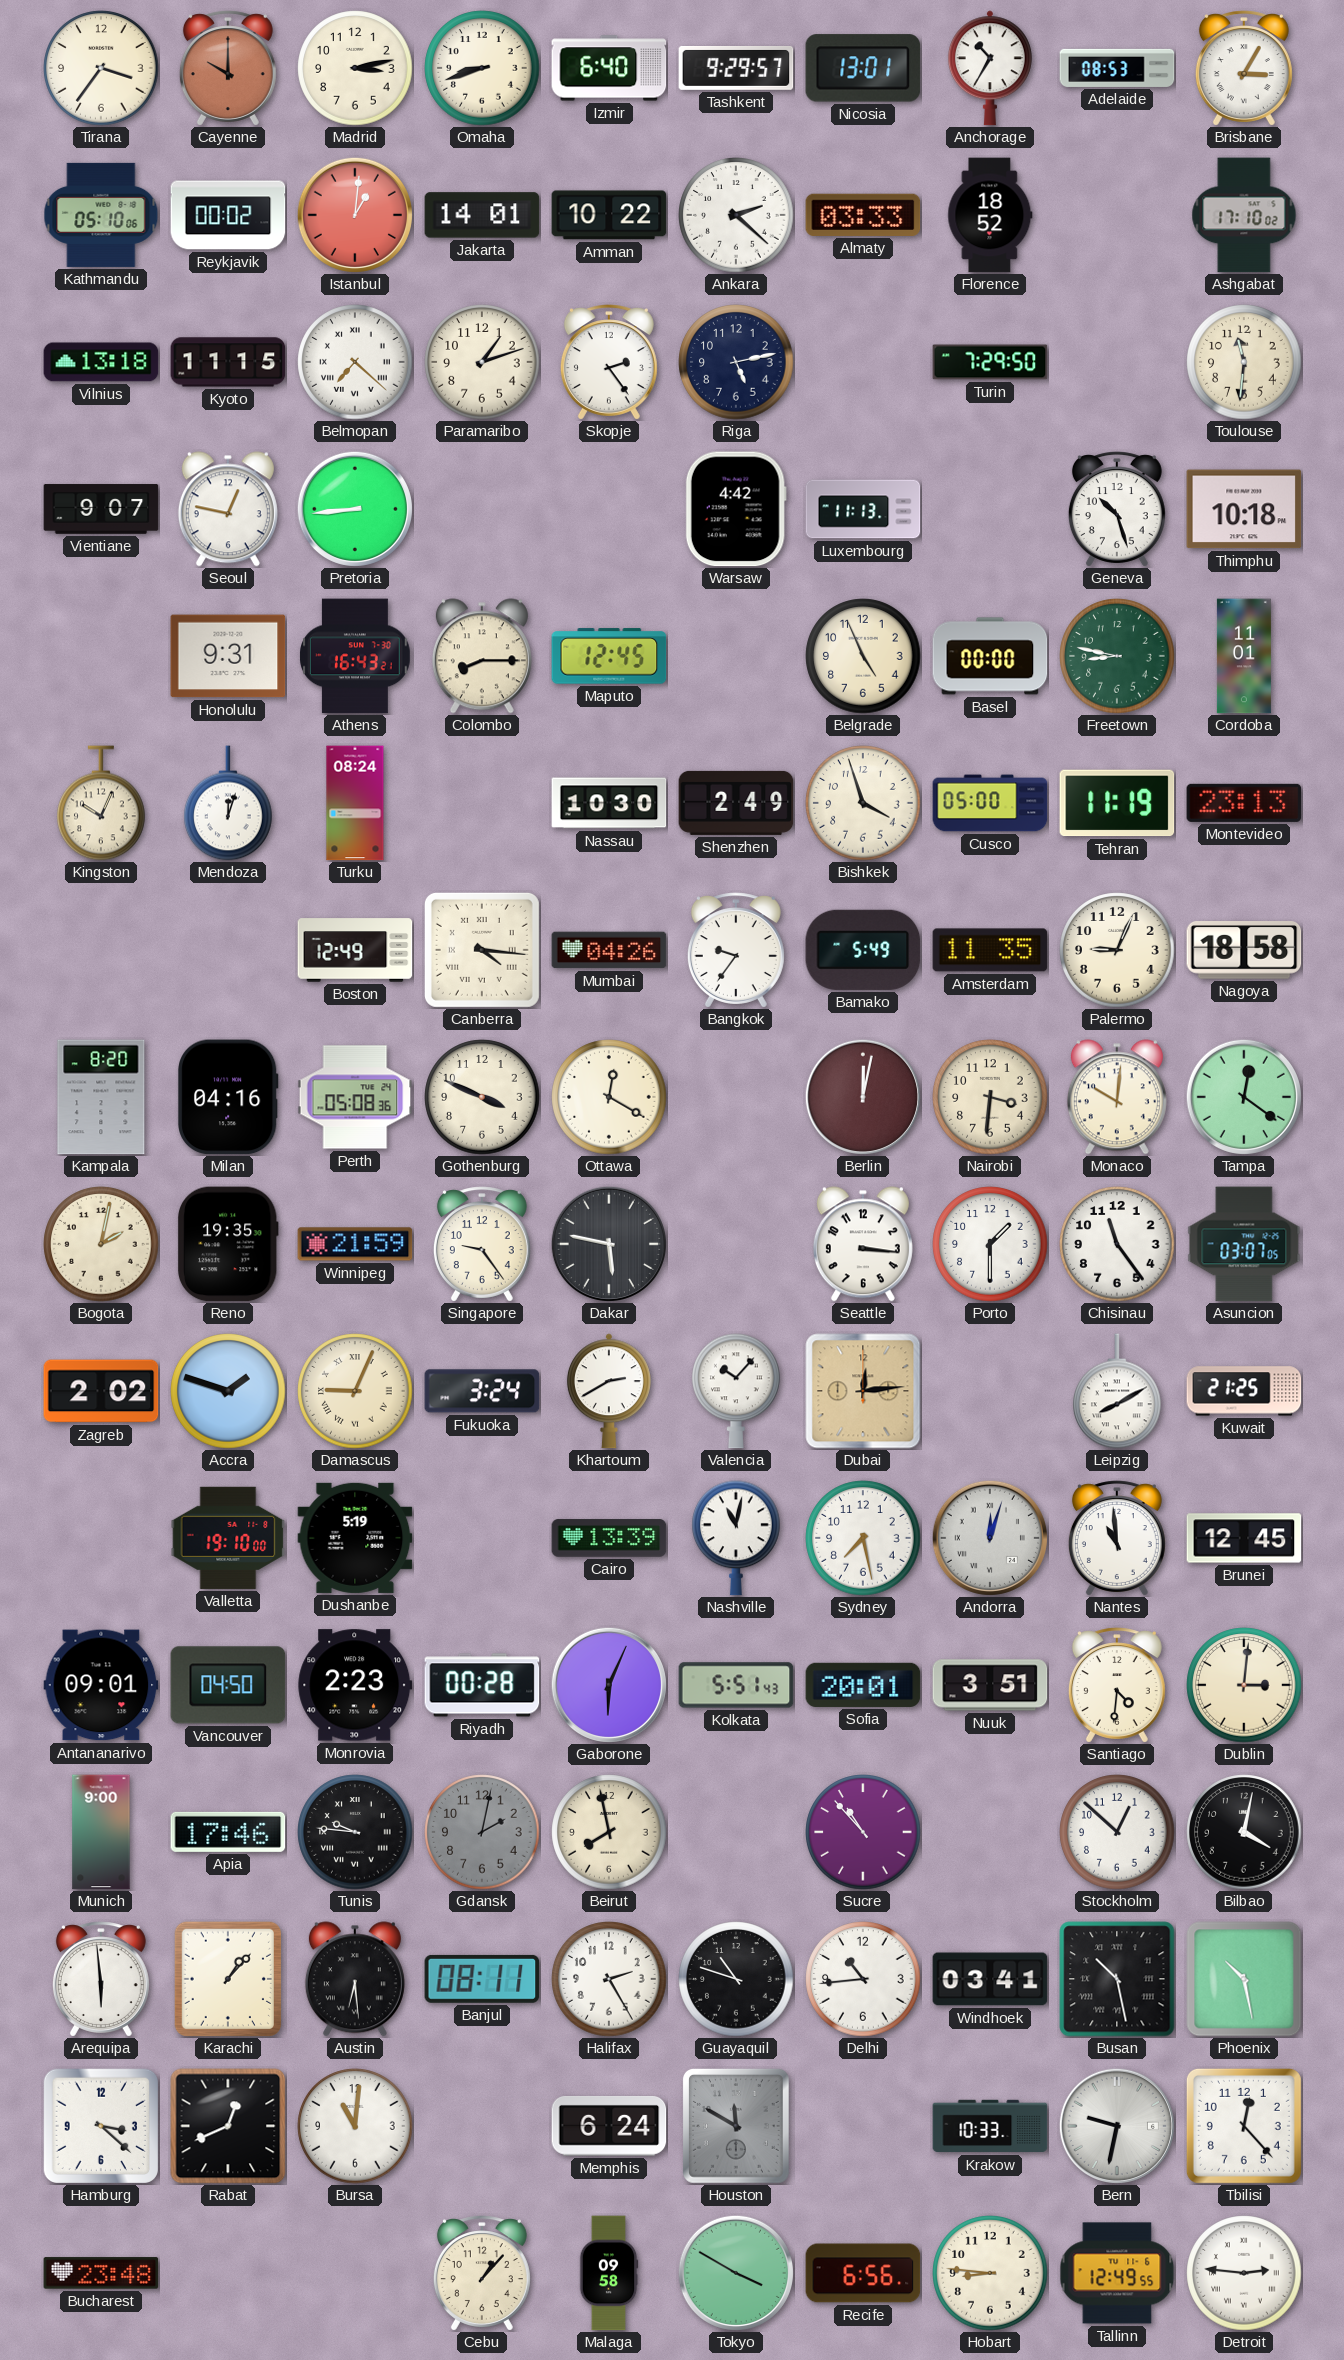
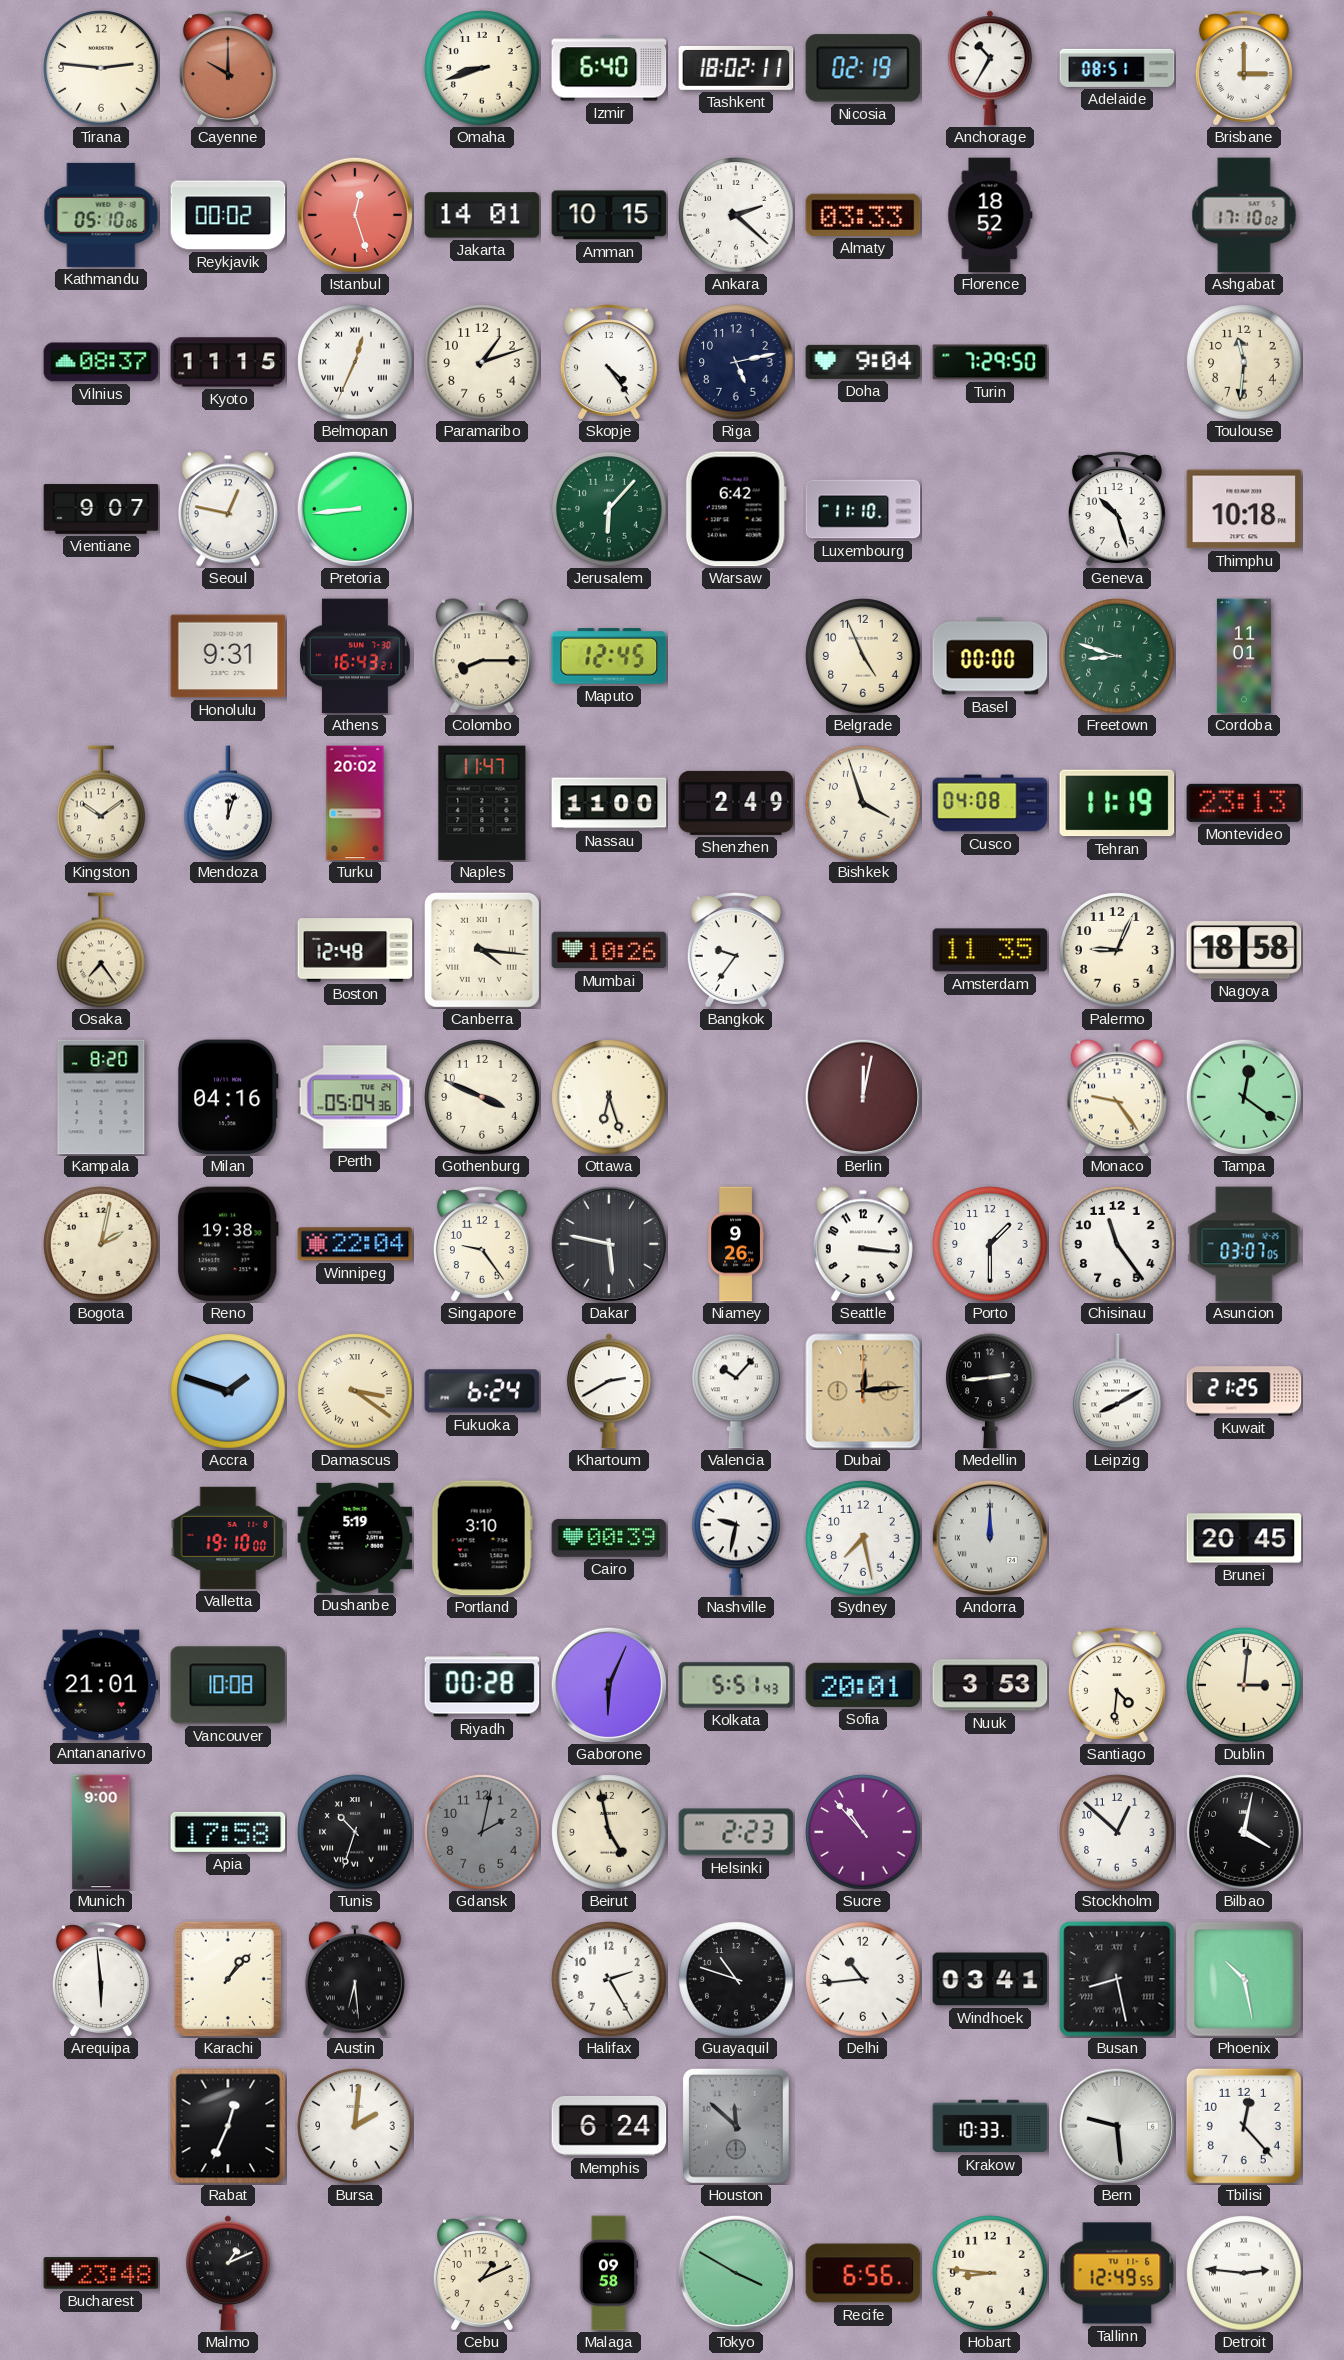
Tirana: 3:36 -> 2:46 (101, 68)
Madrid: 3:13 -> none (355, 68)
Tashkent: 9:29 -> 18:02 (736, 68)
Nicosia: 13:01 -> 02:19 (863, 68)
Adelaide: 08:53 -> 08:51 (1117, 68)
Brisbane: 3:05 -> 3:00 (1244, 68)
Istanbul: 1:01 -> 12:27 (355, 215)
Amman: 10:22 -> 10:15 (609, 215)
Vilnius: 13:18 -> 08:37 (101, 362)
Belmopan: 7:22 -> 12:34 (355, 362)
Skopje: 2:24 -> 4:24 (609, 362)
Doha: none -> 9:04 (863, 362)
Jerusalem: none -> 6:07 (609, 509)
Warsaw: 4:42 -> 6:42 (736, 509)
Luxembourg: 11:13 -> 11:10 (863, 509)
Freetown: 8:47 -> 8:48 (1117, 656)
Kingston: 10:04 -> 10:09 (101, 803)
Turku: 08:24 -> 20:02 (355, 803)
Naples: none -> 11:47 (482, 803)
Nassau: 10:30 -> 11:00 (609, 803)
Cusco: 05:00 -> 04:08 (990, 803)
Osaka: none -> 7:24 (101, 950)
Boston: 12:49 -> 12:48 (355, 950)
Mumbai: 04:26 -> 10:26 (609, 950)
Bamako: 5:49 -> none (863, 950)
Perth: 05:08 -> 05:04 (355, 1097)
Ottawa: 12:20 -> 6:27 (609, 1097)
Nairobi: 3:31 -> none (990, 1097)
Monaco: 10:01 -> 9:24 (1117, 1097)
Reno: 19:35 -> 19:38 (228, 1244)
Winnipeg: 21:59 -> 22:04 (355, 1244)
Niamey: none -> 9:26 (736, 1244)
Zagreb: 2:02 -> none (101, 1391)
Damascus: 9:04 -> 3:21 (355, 1391)
Fukuoka: 3:24 -> 6:24 (482, 1391)
Medellin: none -> 2:44 (990, 1391)
Portland: none -> 3:10 (482, 1538)
Cairo: 13:39 -> 00:39 (609, 1538)
Nashville: 11:02 -> 9:32 (736, 1538)
Andorra: 12:03 -> 12:00 (990, 1538)
Nantes: 10:59 -> none (1117, 1538)
Brunei: 12:45 -> 20:45 (1244, 1538)
Antananarivo: 09:01 -> 21:01 (101, 1685)
Vancouver: 04:50 -> 10:08 (228, 1685)
Monrovia: 2:23 -> none (355, 1685)
Nuuk: 3:51 -> 3:53 (990, 1685)
Apia: 17:46 -> 17:58 (228, 1832)
Tunis: 9:46 -> 10:33 (355, 1832)
Beirut: 7:58 -> 4:58 (609, 1832)
Helsinki: none -> 2:23 (736, 1832)
Banjul: 08:11 -> none (482, 1979)
Busan: 10:28 -> 8:28 (1117, 1979)
Hamburg: 3:22 -> none (101, 2126)
Rabat: 12:41 -> 12:34 (228, 2126)
Bursa: 11:01 -> 2:01 (355, 2126)
Houston: 11:50 -> 11:52 (736, 2126)
Bern: 9:32 -> 9:29 (1117, 2126)
Malmo: none -> 1:11 (228, 2273)
Cebu: 1:07 -> 1:11 (482, 2273)
